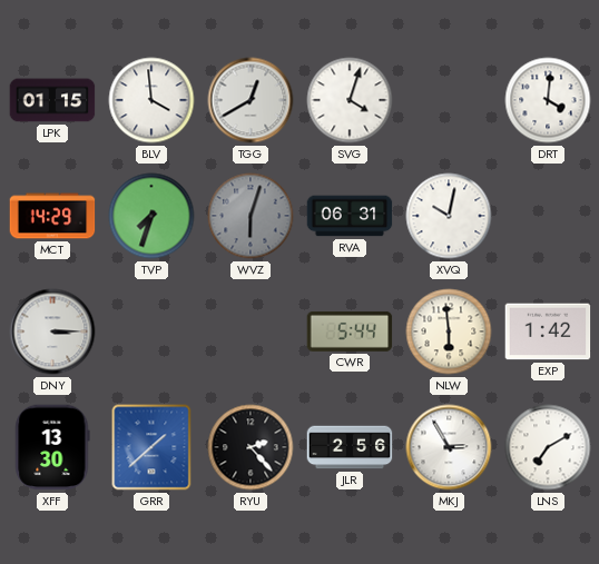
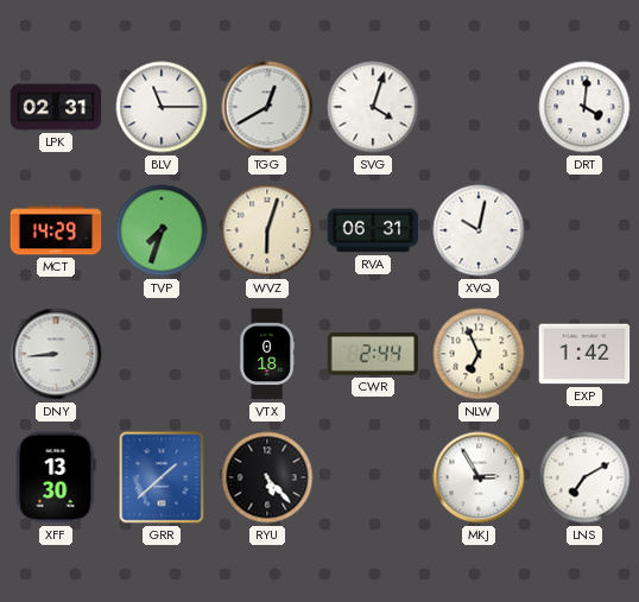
LPK: 01:15 -> 02:31 (56, 107)
BLV: 3:59 -> 11:15 (162, 107)
WVZ dial: grey -> cream (267, 230)
DNY: 3:15 -> 8:44 (56, 354)
VTX: none -> 0:18 (267, 354)
CWR: 5:44 -> 2:44 (373, 354)
NLW: 5:59 -> 6:56 (479, 354)
RYU: 2:23 -> 5:23 (267, 477)
JLR: 2:56 -> none (350, 447)
